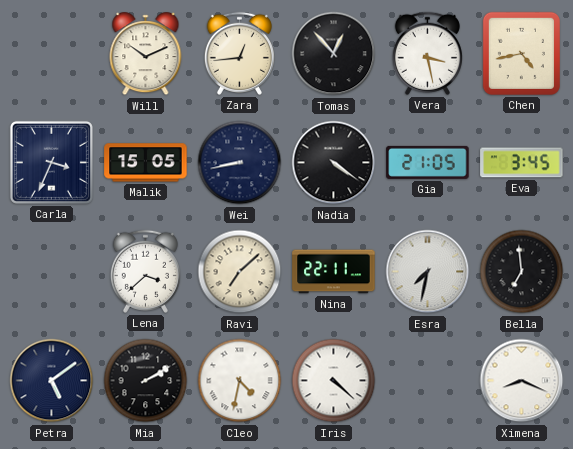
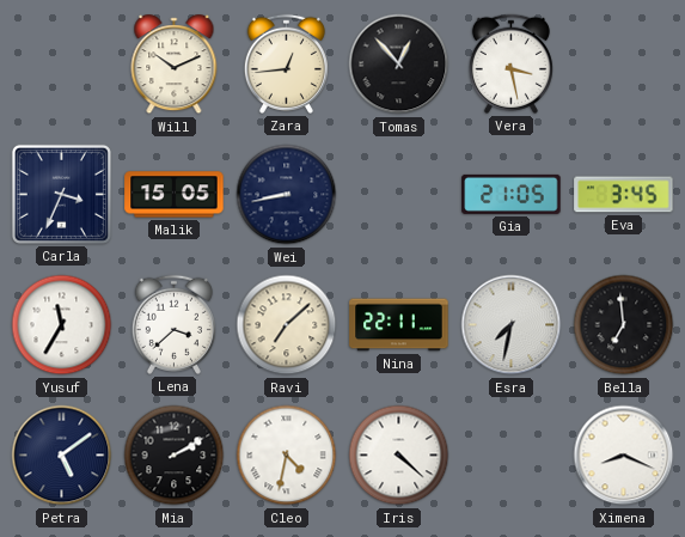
Chen: 4:43 -> none (521, 53)
Nadia: 4:21 -> none (334, 163)
Yusuf: none -> 11:35 (62, 325)
